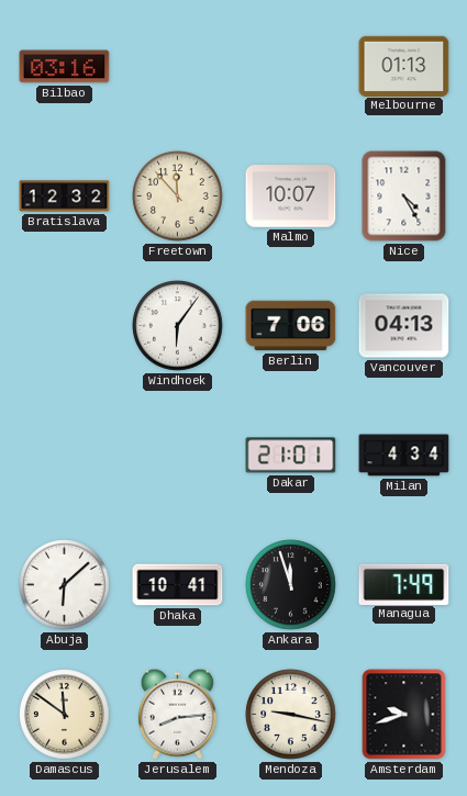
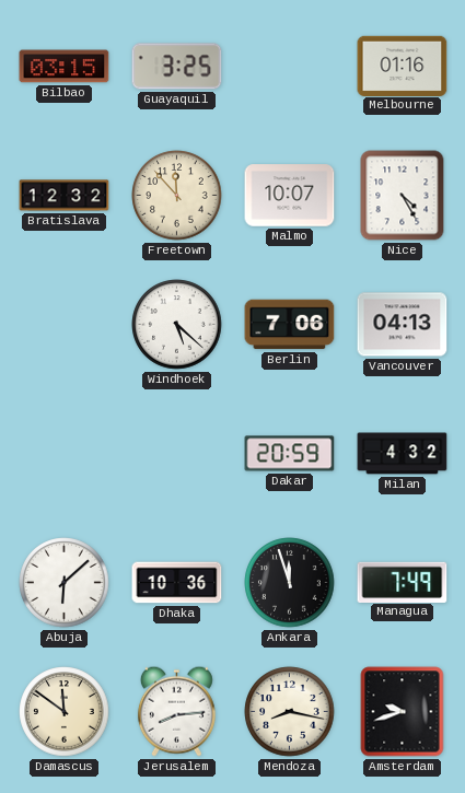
Bilbao: 03:16 -> 03:15 (65, 67)
Guayaquil: none -> 3:25 (177, 67)
Melbourne: 01:13 -> 01:16 (403, 66)
Windhoek: 6:06 -> 5:22 (177, 325)
Dakar: 21:01 -> 20:59 (290, 454)
Milan: 4:34 -> 4:32 (403, 454)
Dhaka: 10:41 -> 10:36 (177, 583)
Mendoza: 9:17 -> 8:17 (290, 712)
